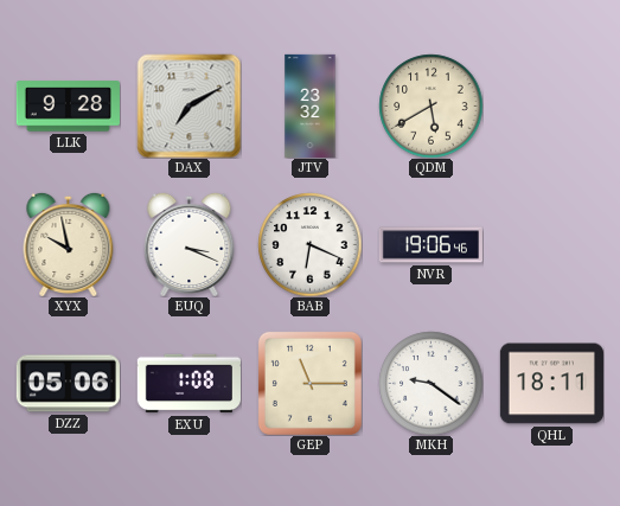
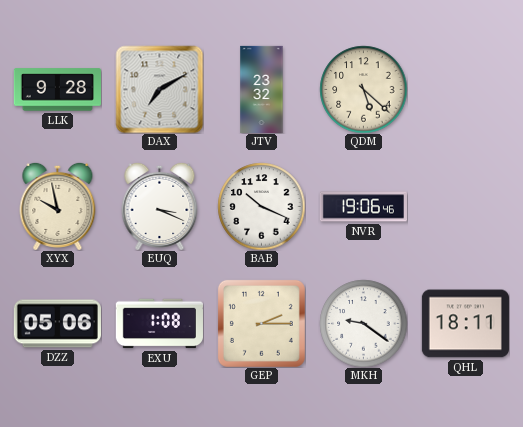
QDM: 5:40 -> 5:22 (363, 89)
BAB: 6:19 -> 10:19 (261, 206)
GEP: 11:15 -> 2:15 (261, 323)
